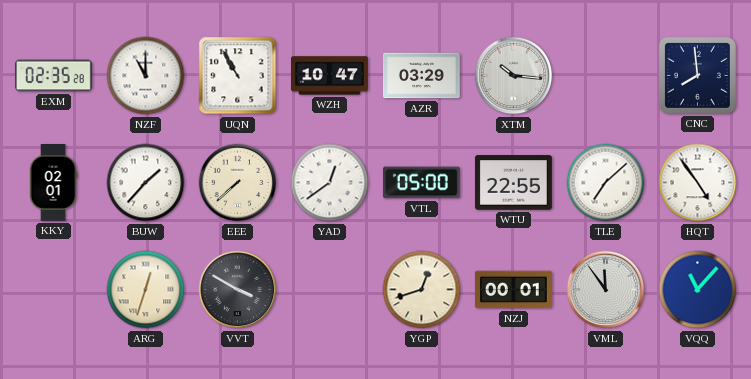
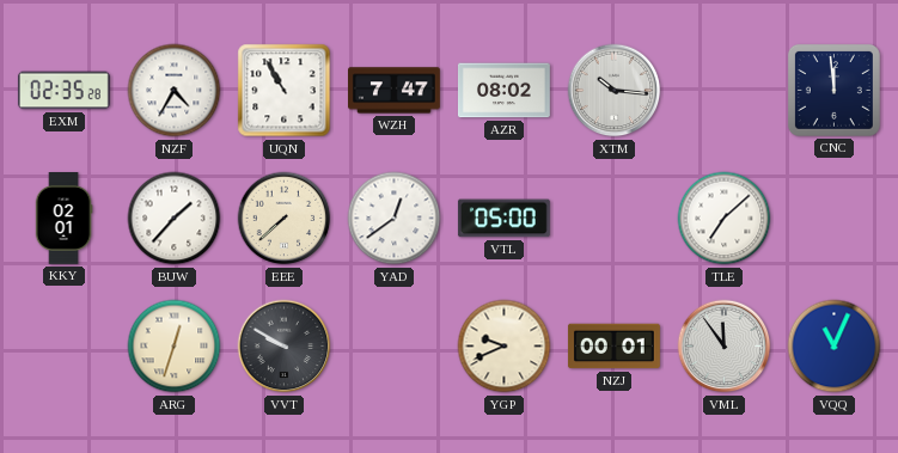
NZF: 11:00 -> 4:35 (175, 91)
WZH: 10:47 -> 7:47 (395, 91)
AZR: 03:29 -> 08:02 (505, 91)
CNC: 7:59 -> 11:59 (833, 90)
WTU: 22:55 -> none (513, 183)
HQT: 4:54 -> none (698, 183)
VVT: 3:50 -> 9:50 (285, 347)
YGP: 12:42 -> 9:41 (505, 347)
VQQ: 11:07 -> 11:04 (835, 347)
